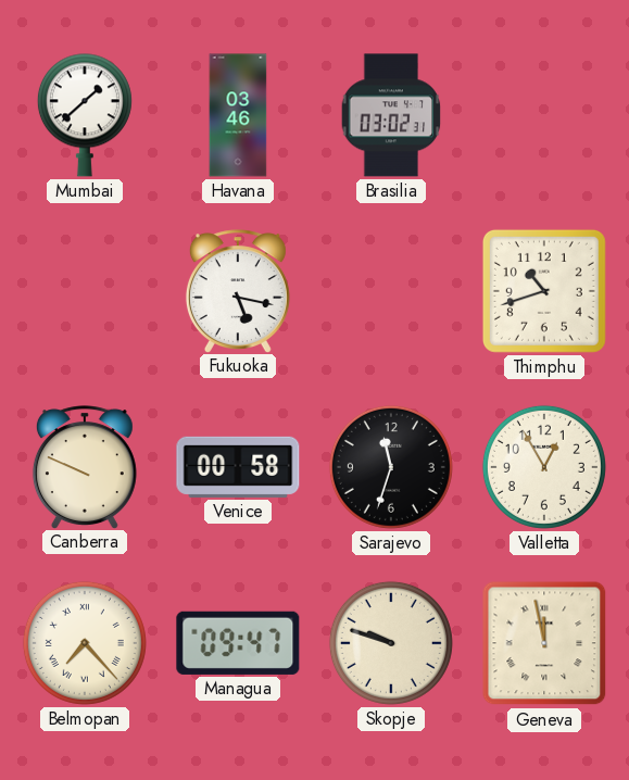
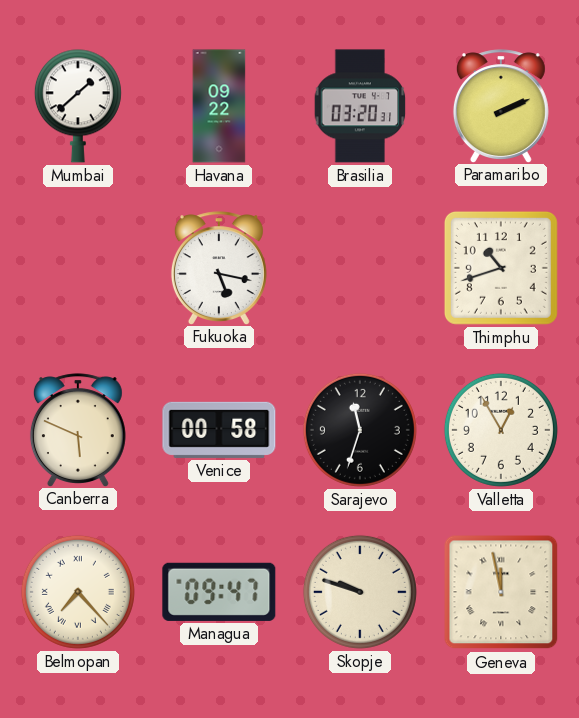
Havana: 03:46 -> 09:22 (219, 106)
Brasilia: 03:02 -> 03:20 (360, 106)
Paramaribo: none -> 2:11 (501, 106)
Canberra: 9:49 -> 5:49 (78, 430)
